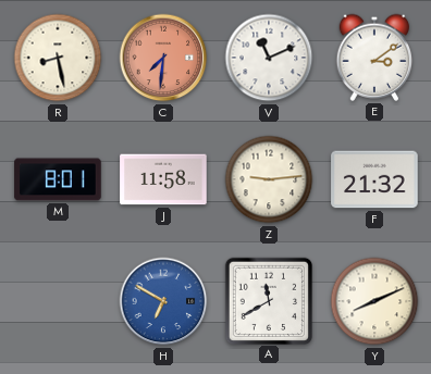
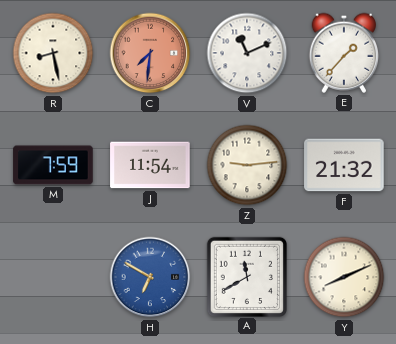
E: 3:09 -> 1:37 (344, 53)
M: 8:01 -> 7:59 (53, 165)
J: 11:58 -> 11:54 (150, 165)
